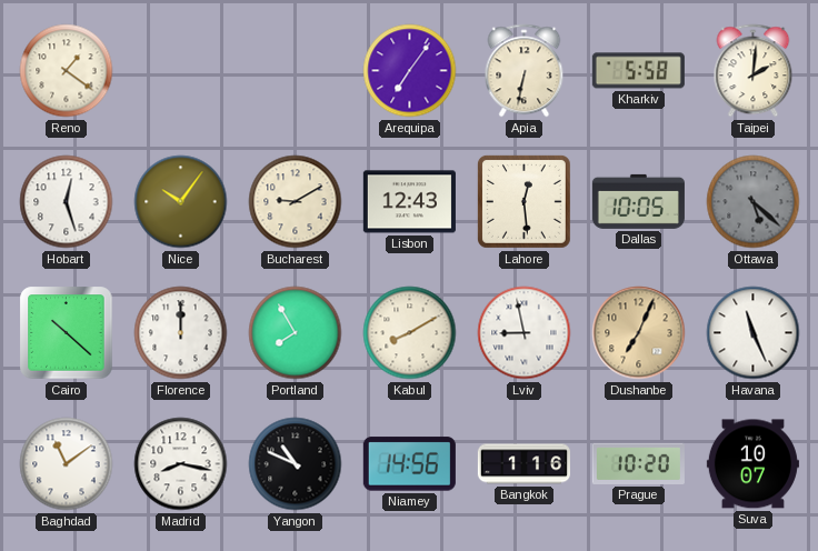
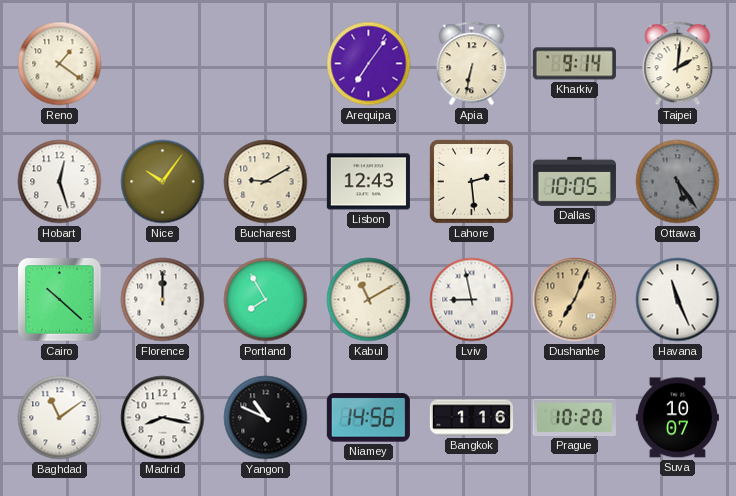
Kharkiv: 5:58 -> 9:14 (574, 64)
Lahore: 12:29 -> 2:29 (471, 181)
Ottawa: 5:22 -> 5:24 (678, 182)
Kabul: 8:10 -> 11:10 (369, 300)
